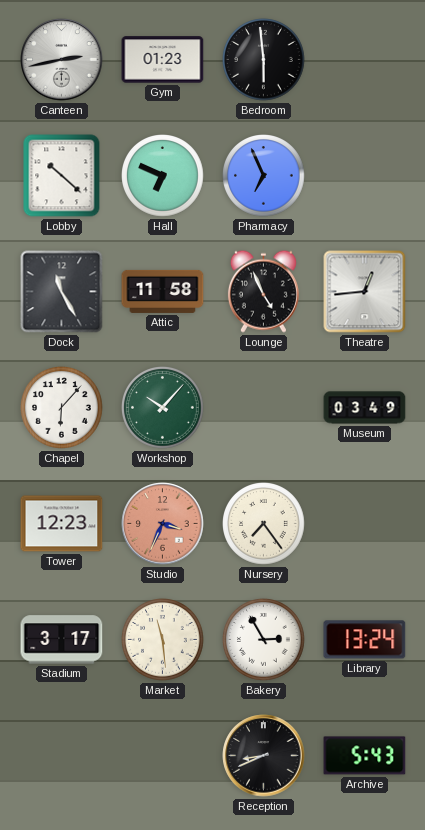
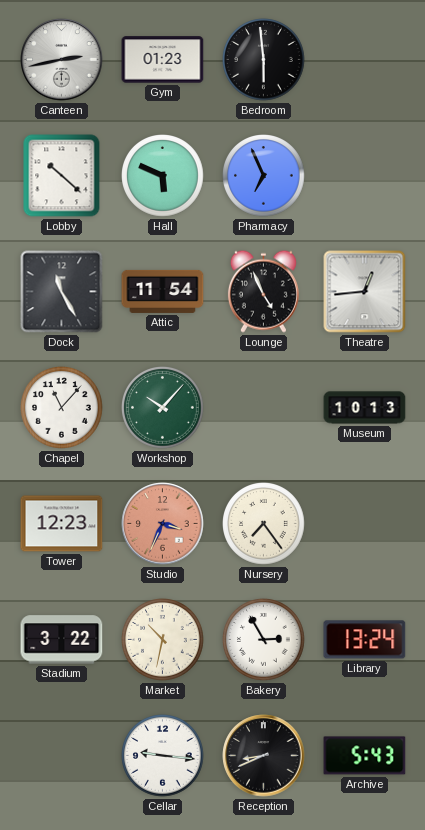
Hall: 6:49 -> 5:49 (163, 176)
Attic: 11:58 -> 11:54 (163, 291)
Chapel: 6:07 -> 11:07 (62, 408)
Museum: 03:49 -> 10:13 (365, 408)
Stadium: 3:17 -> 3:22 (62, 640)
Market: 11:29 -> 10:32 (163, 640)
Cellar: none -> 9:16 (163, 756)
